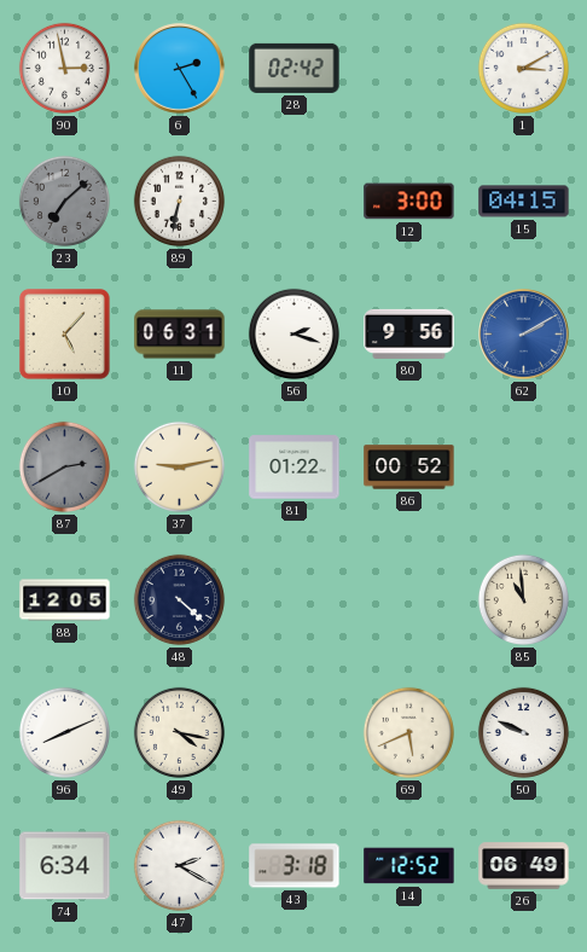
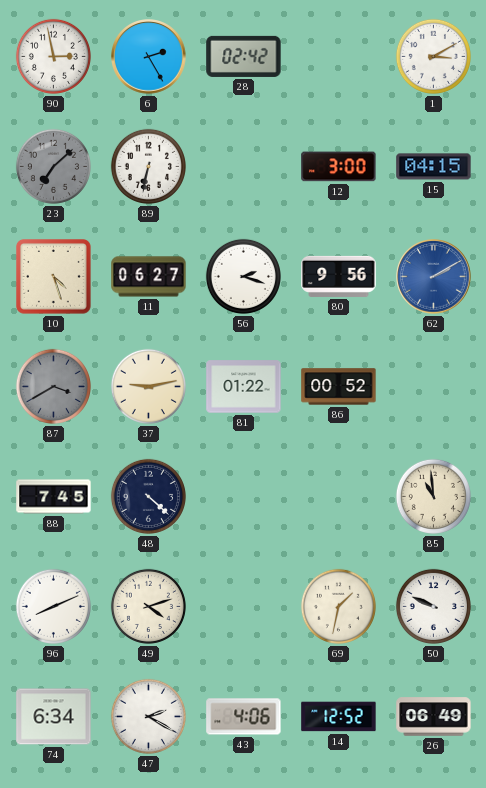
10: 5:07 -> 4:27 (54, 277)
11: 06:31 -> 06:27 (149, 277)
87: 2:40 -> 3:40 (53, 386)
88: 12:05 -> 7:45 (54, 497)
49: 4:17 -> 4:12 (148, 606)
69: 5:41 -> 1:32 (338, 606)
43: 3:18 -> 4:06 (244, 717)
